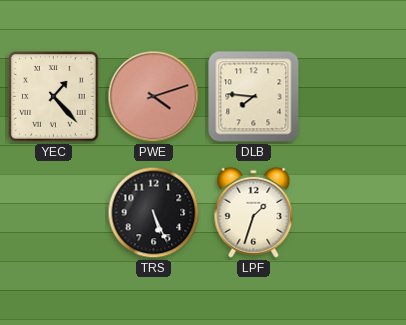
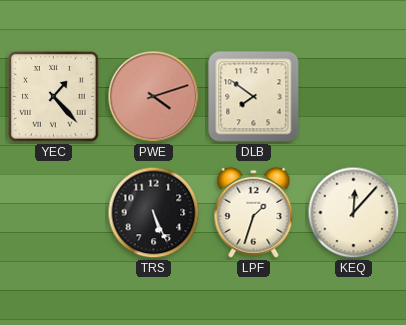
DLB: 7:46 -> 7:51 (254, 97)
KEQ: none -> 12:07 (354, 213)
